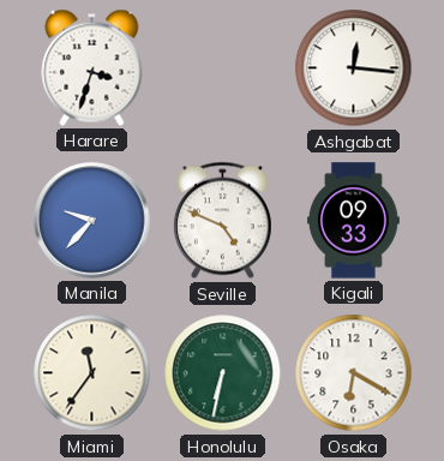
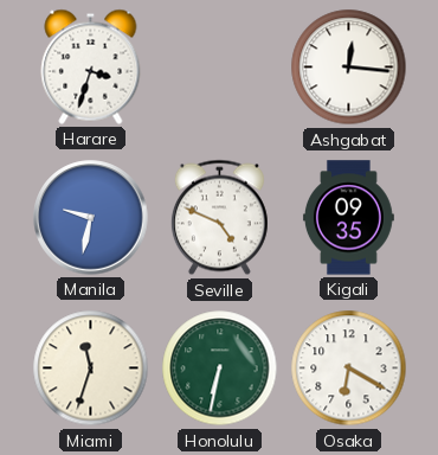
Manila: 9:37 -> 9:32 (91, 218)
Kigali: 09:33 -> 09:35 (348, 218)
Miami: 11:36 -> 11:33 (91, 369)
